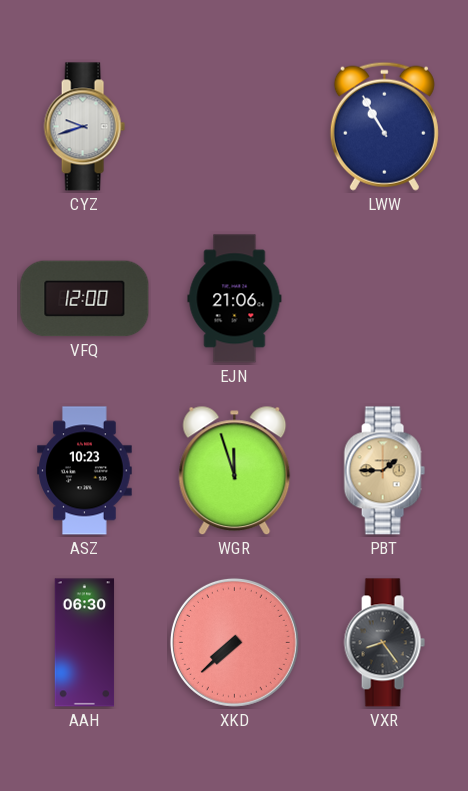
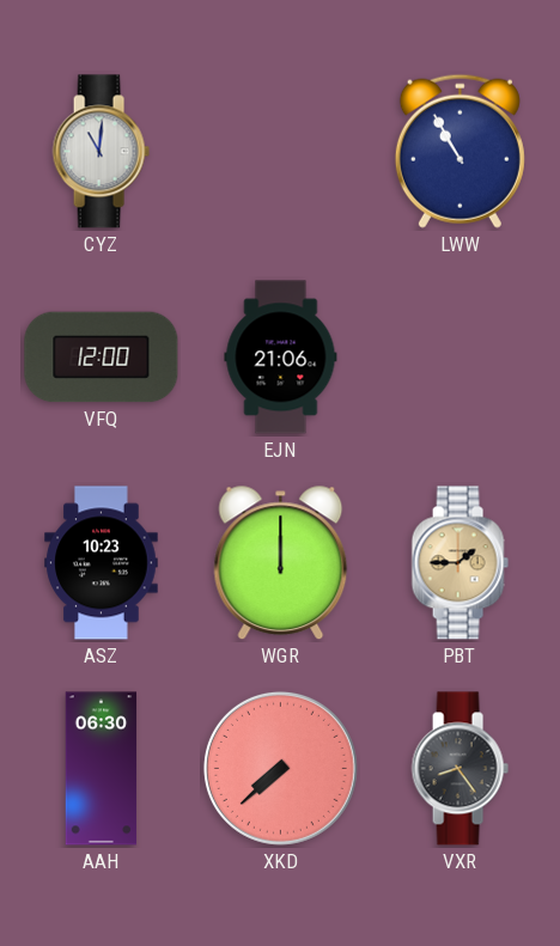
CYZ: 9:42 -> 11:01 (101, 152)
WGR: 11:57 -> 12:00 (281, 563)
